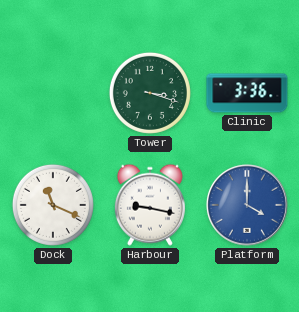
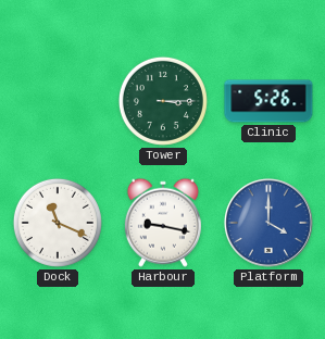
Tower: 3:18 -> 3:15 (163, 101)
Clinic: 3:36 -> 5:26 (268, 101)
